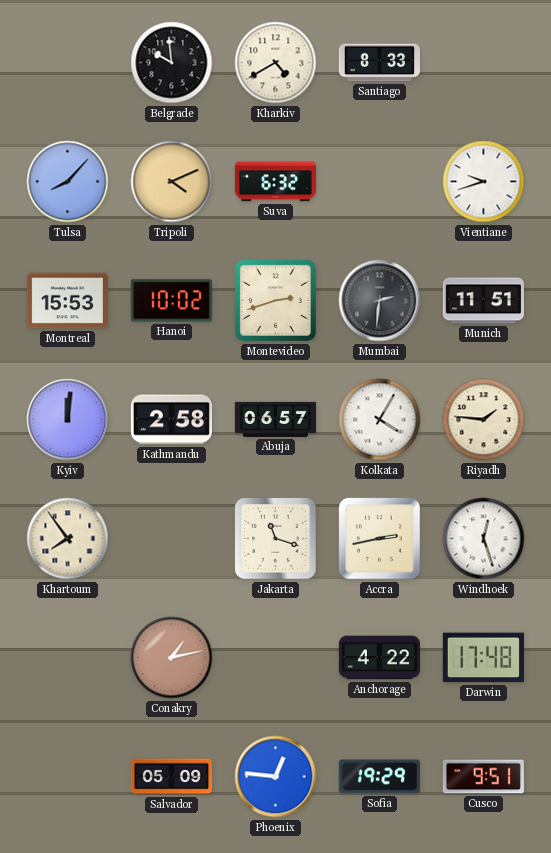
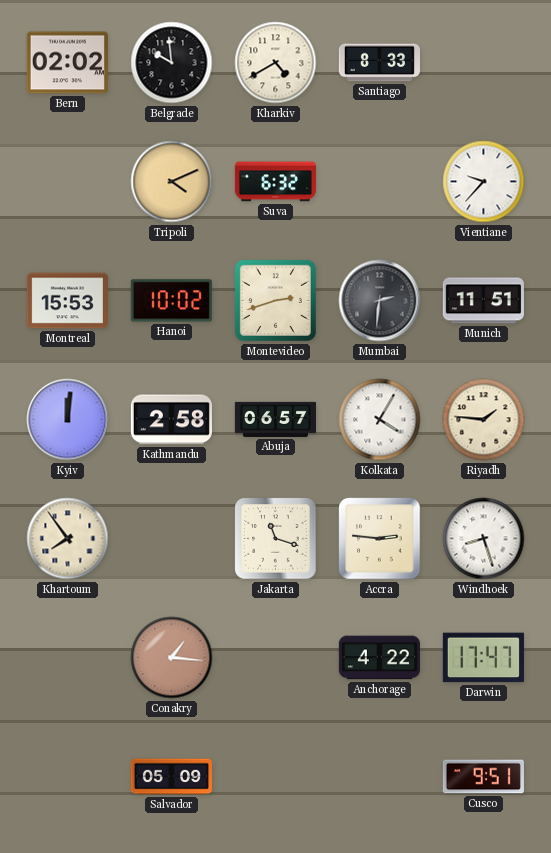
Bern: none -> 02:02 (67, 63)
Tulsa: 8:07 -> none (68, 182)
Vientiane: 9:42 -> 9:37 (484, 182)
Accra: 2:43 -> 2:46 (380, 539)
Windhoek: 12:27 -> 8:27 (484, 539)
Conakry: 1:13 -> 1:16 (172, 658)
Darwin: 17:48 -> 17:47 (483, 658)
Phoenix: 12:46 -> none (276, 777)
Sofia: 19:29 -> none (379, 777)
